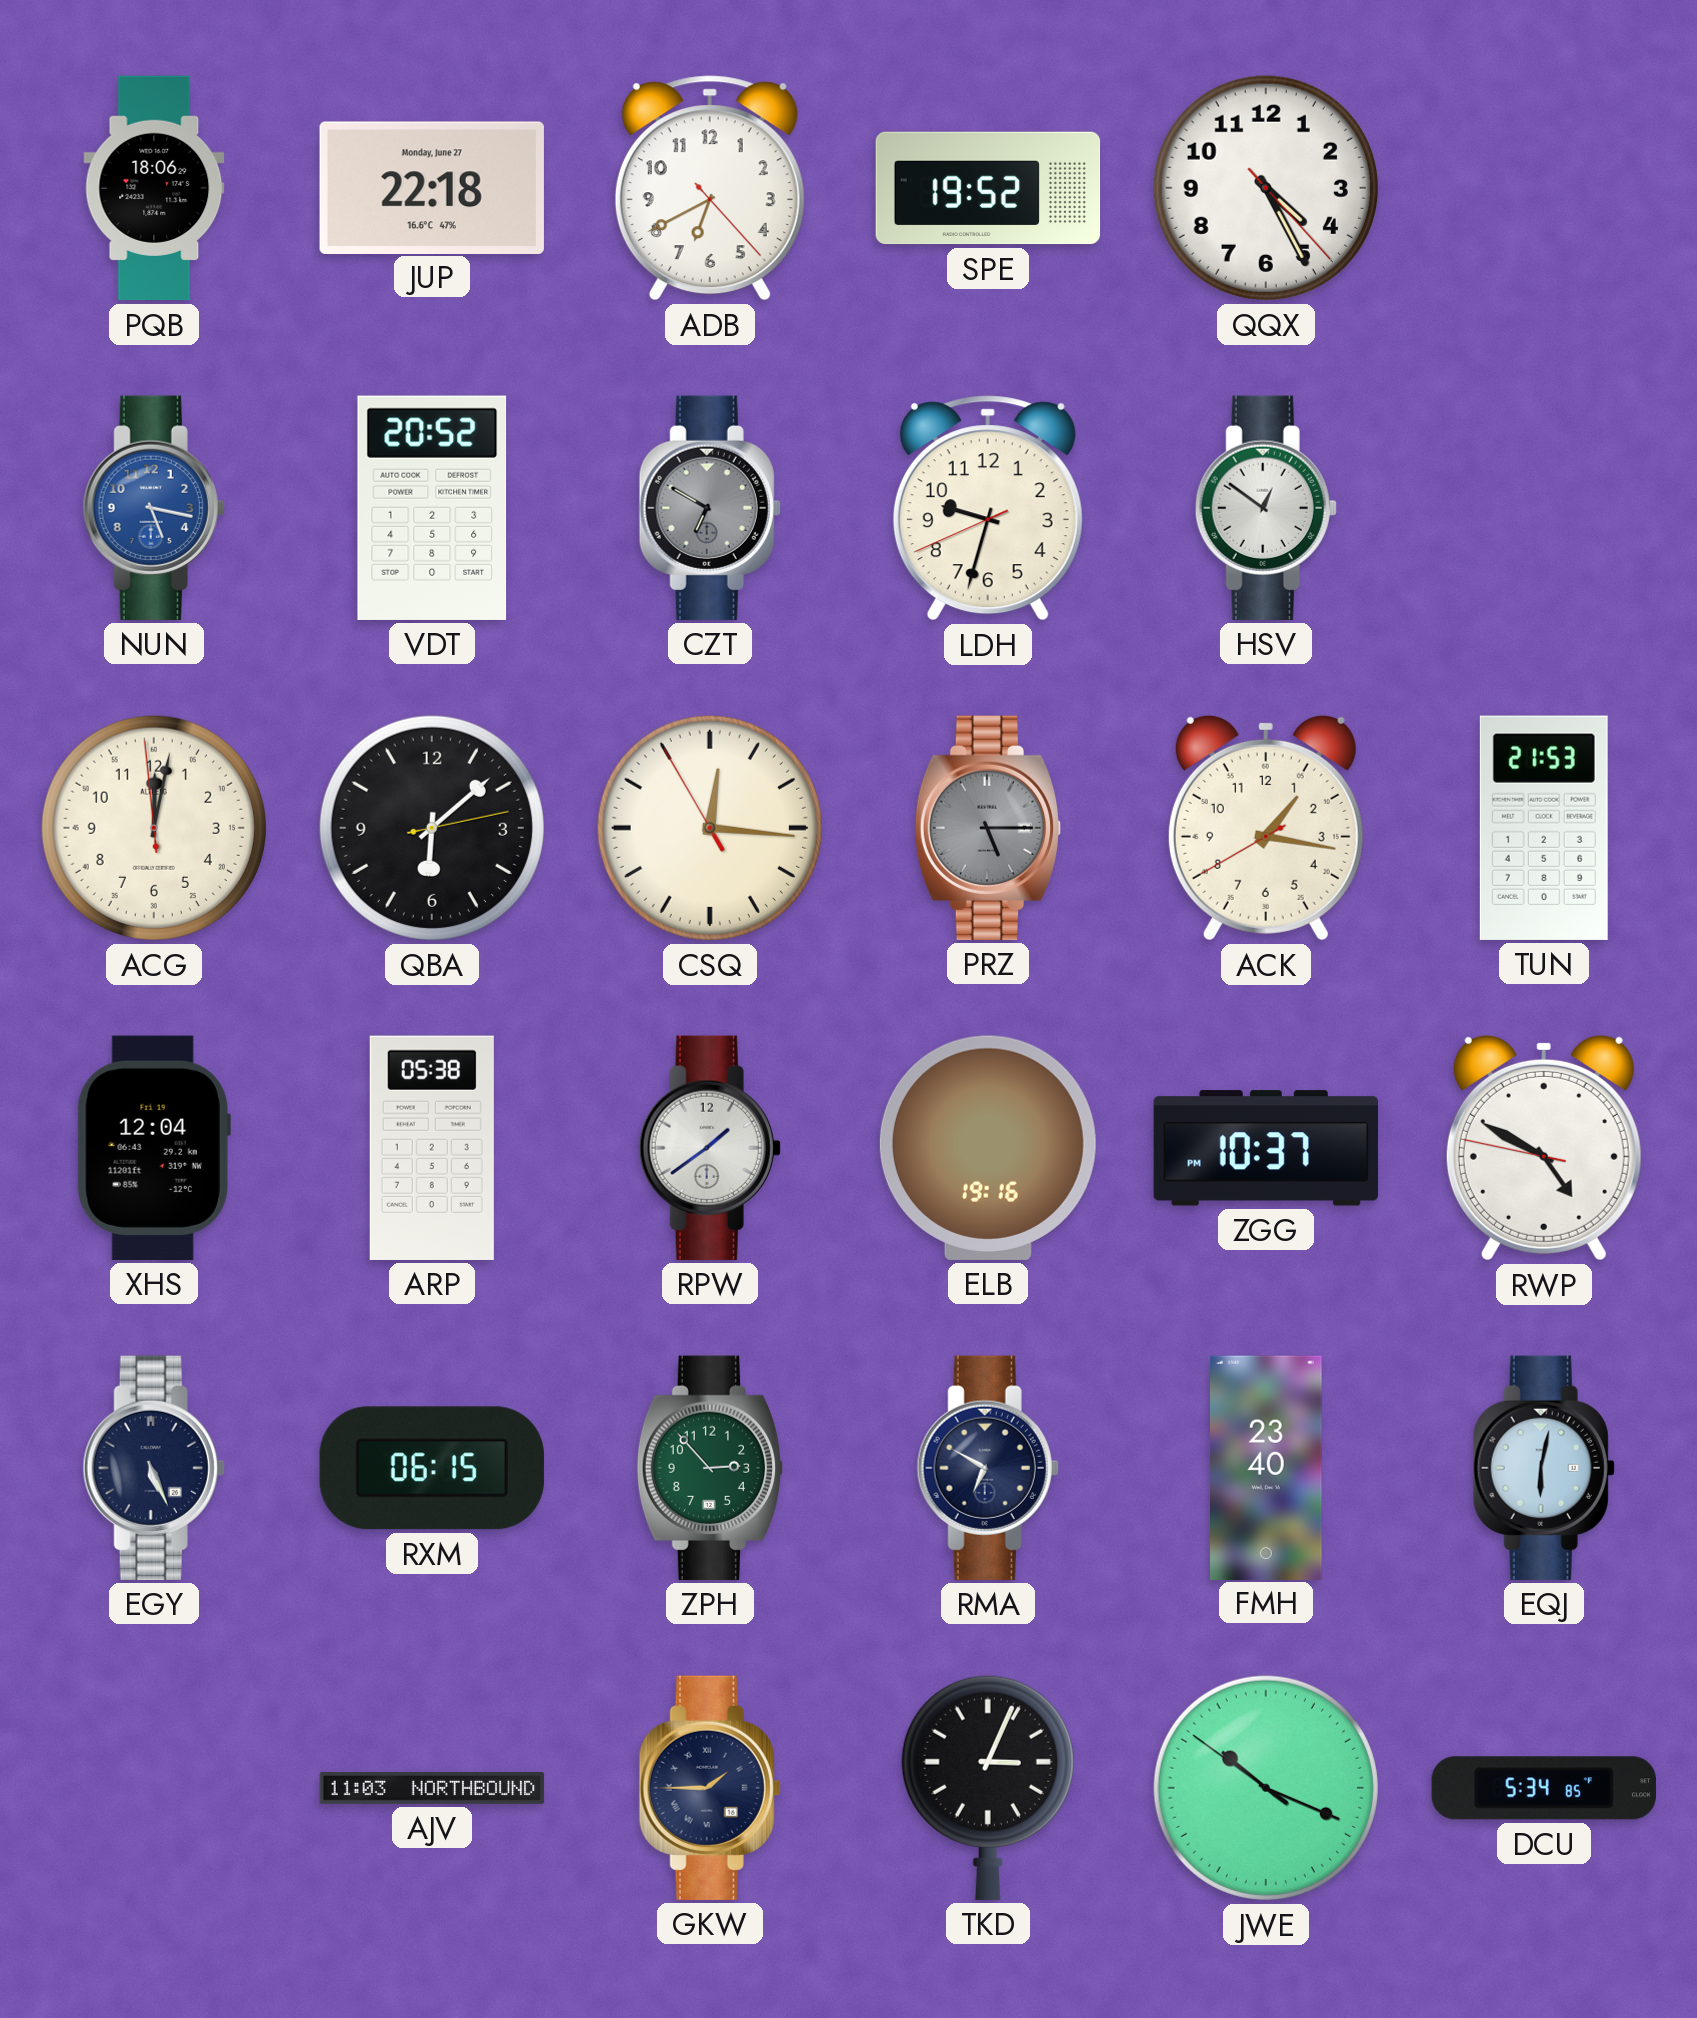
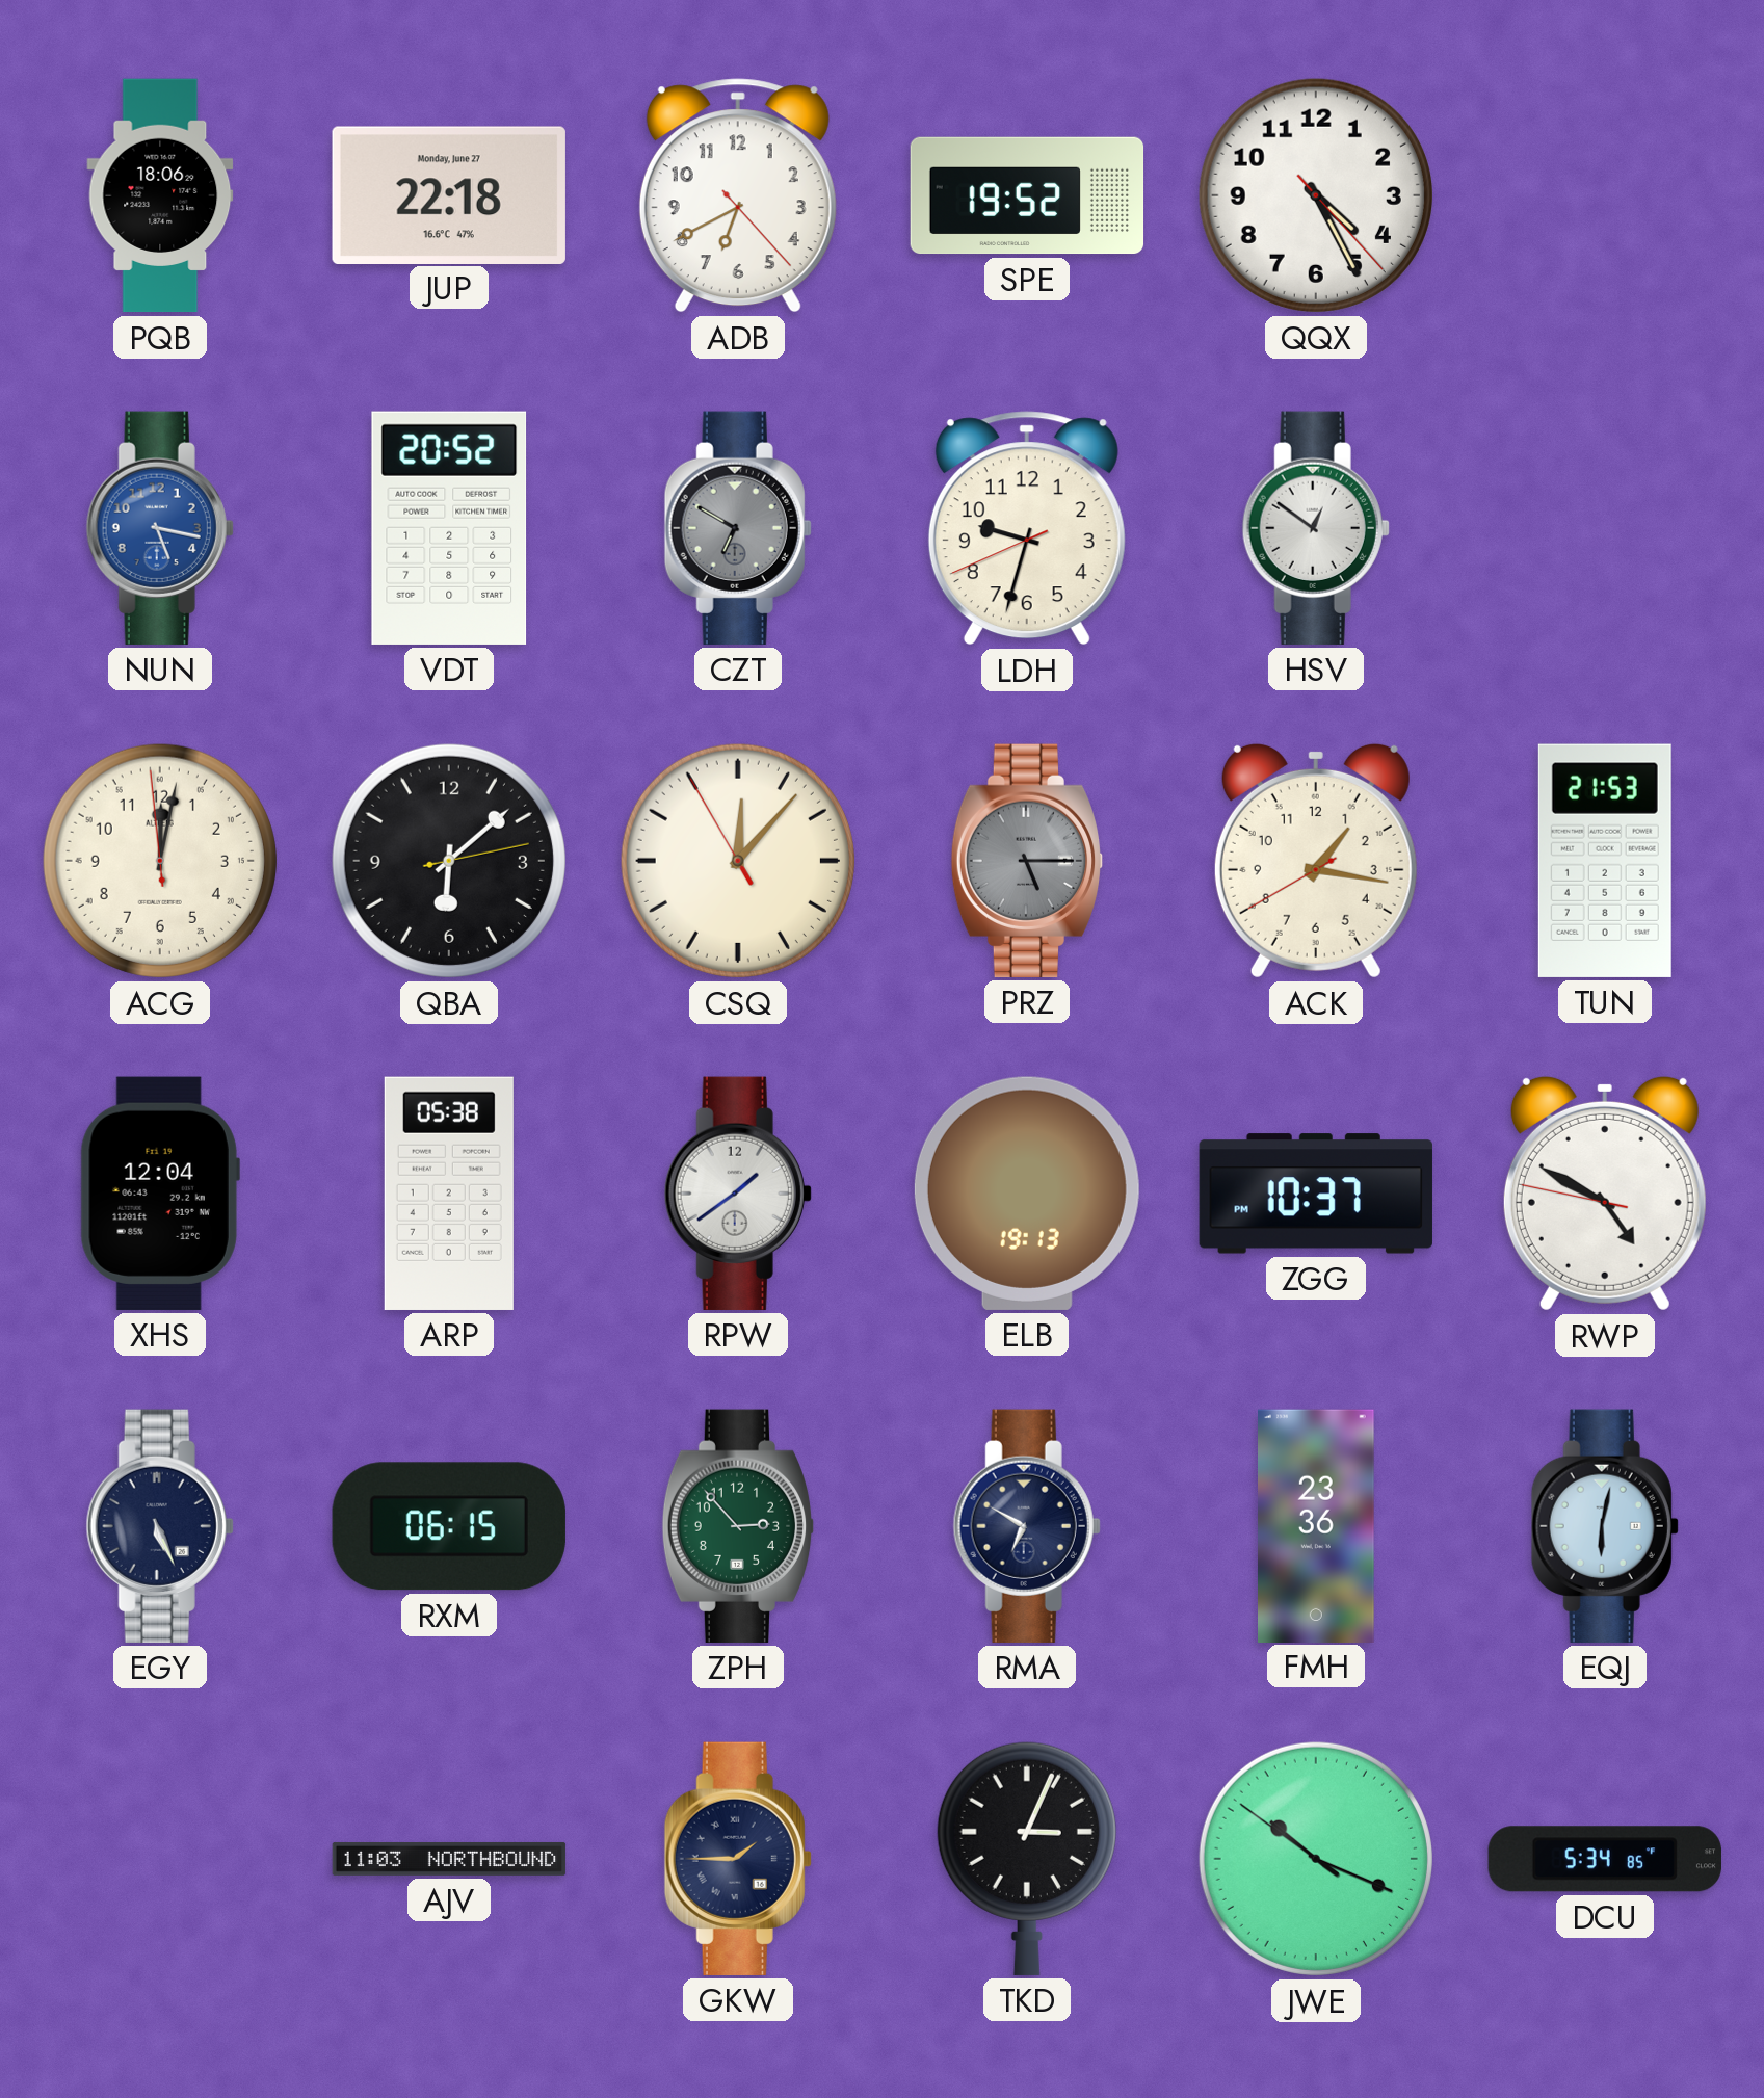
CSQ: 12:15 -> 12:06 (738, 861)
ELB: 19:16 -> 19:13 (1027, 1194)
FMH: 23:40 -> 23:36 (1317, 1525)
